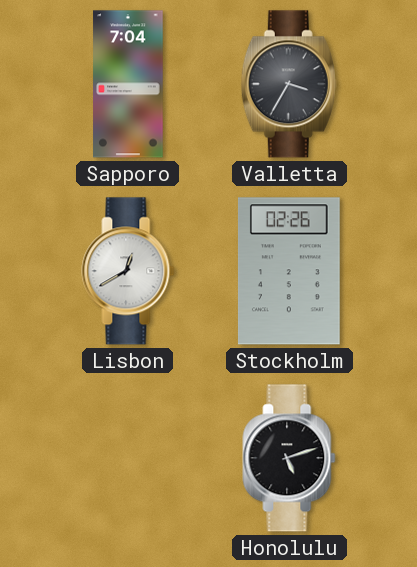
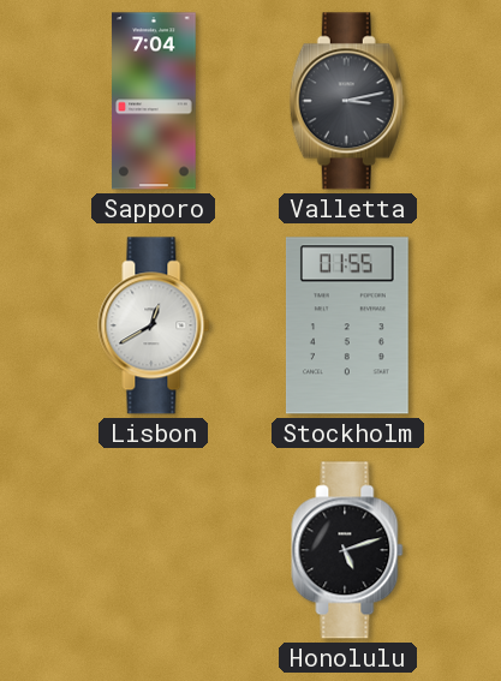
Valletta: 3:35 -> 3:13 (347, 101)
Stockholm: 02:26 -> 01:55 (347, 325)
